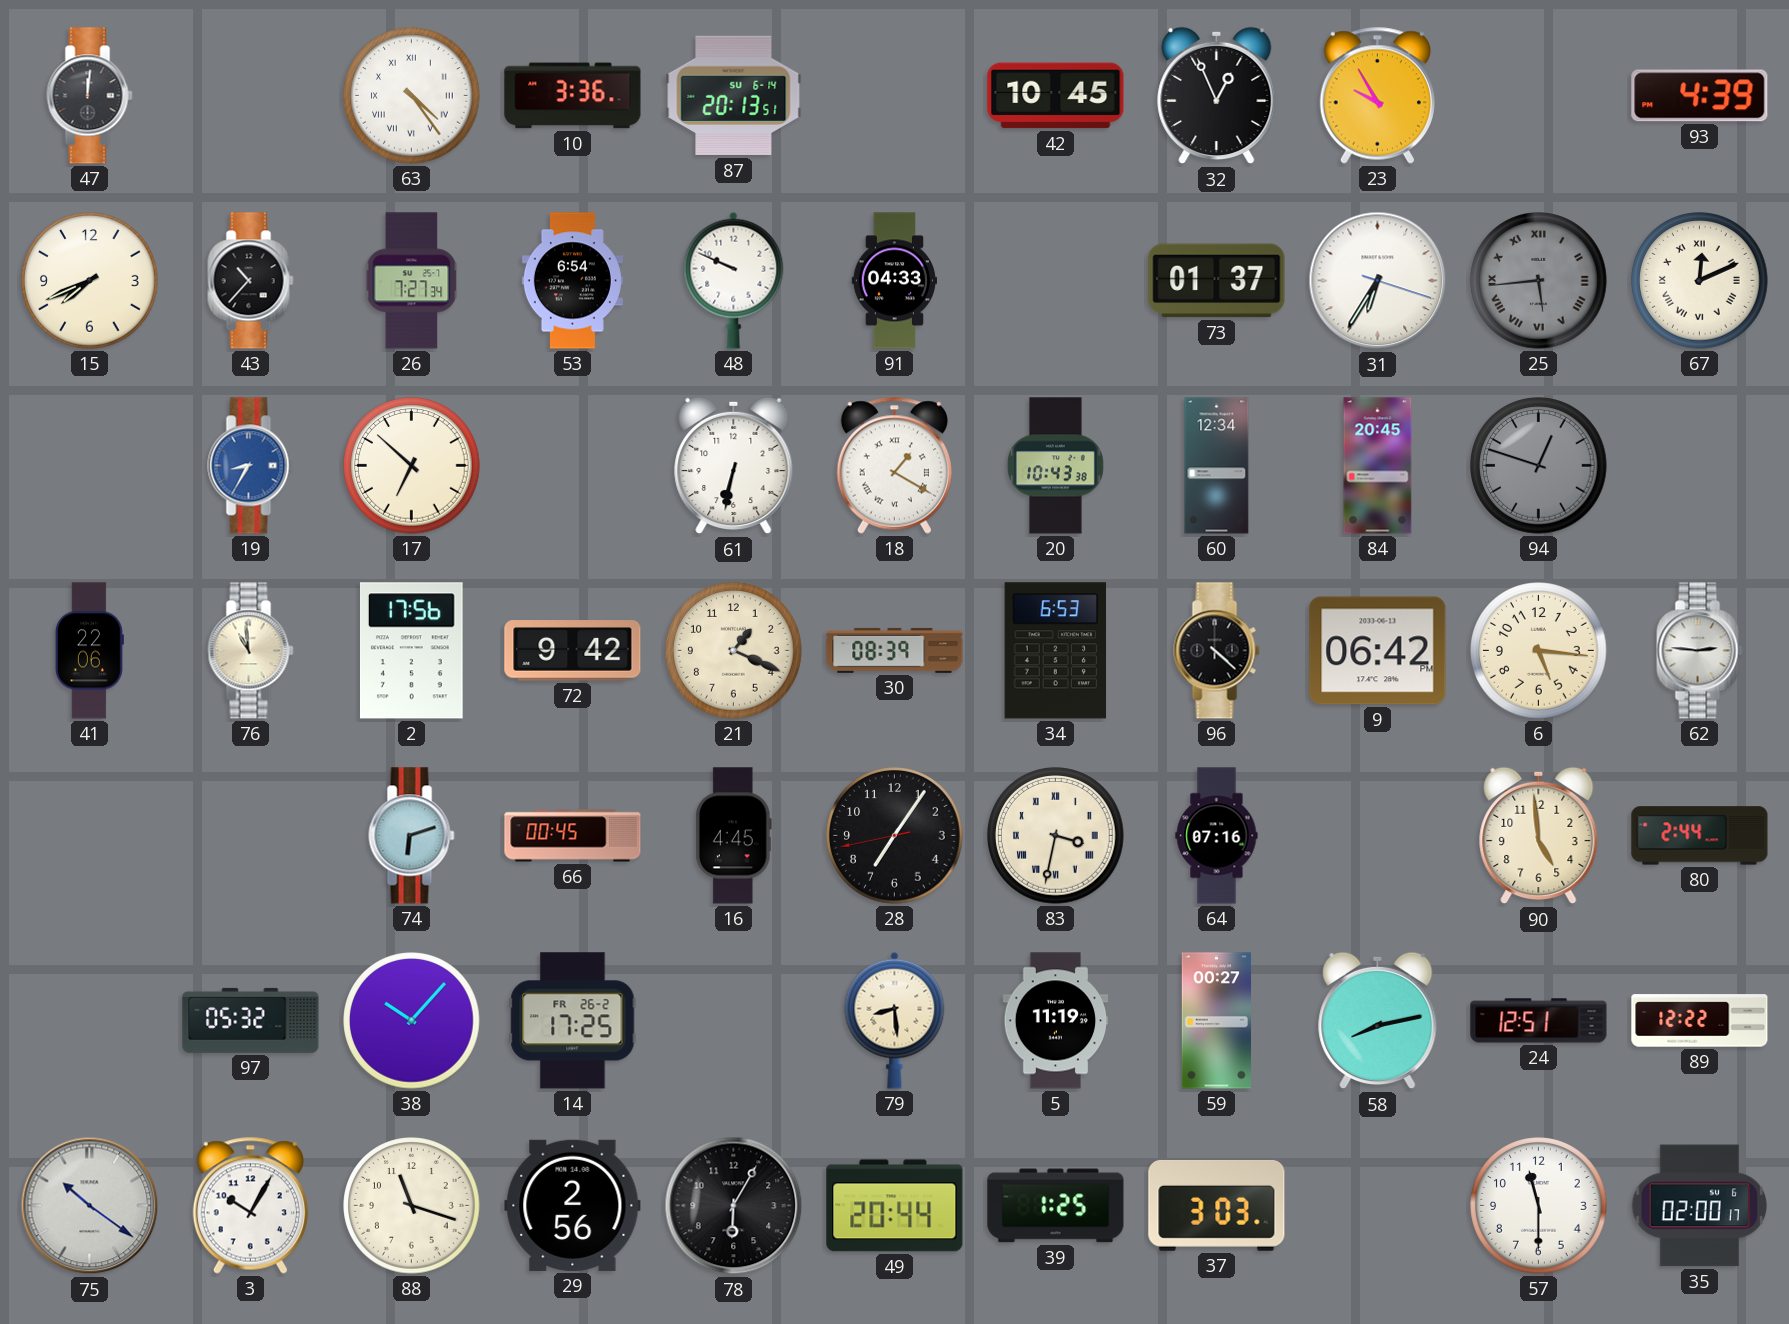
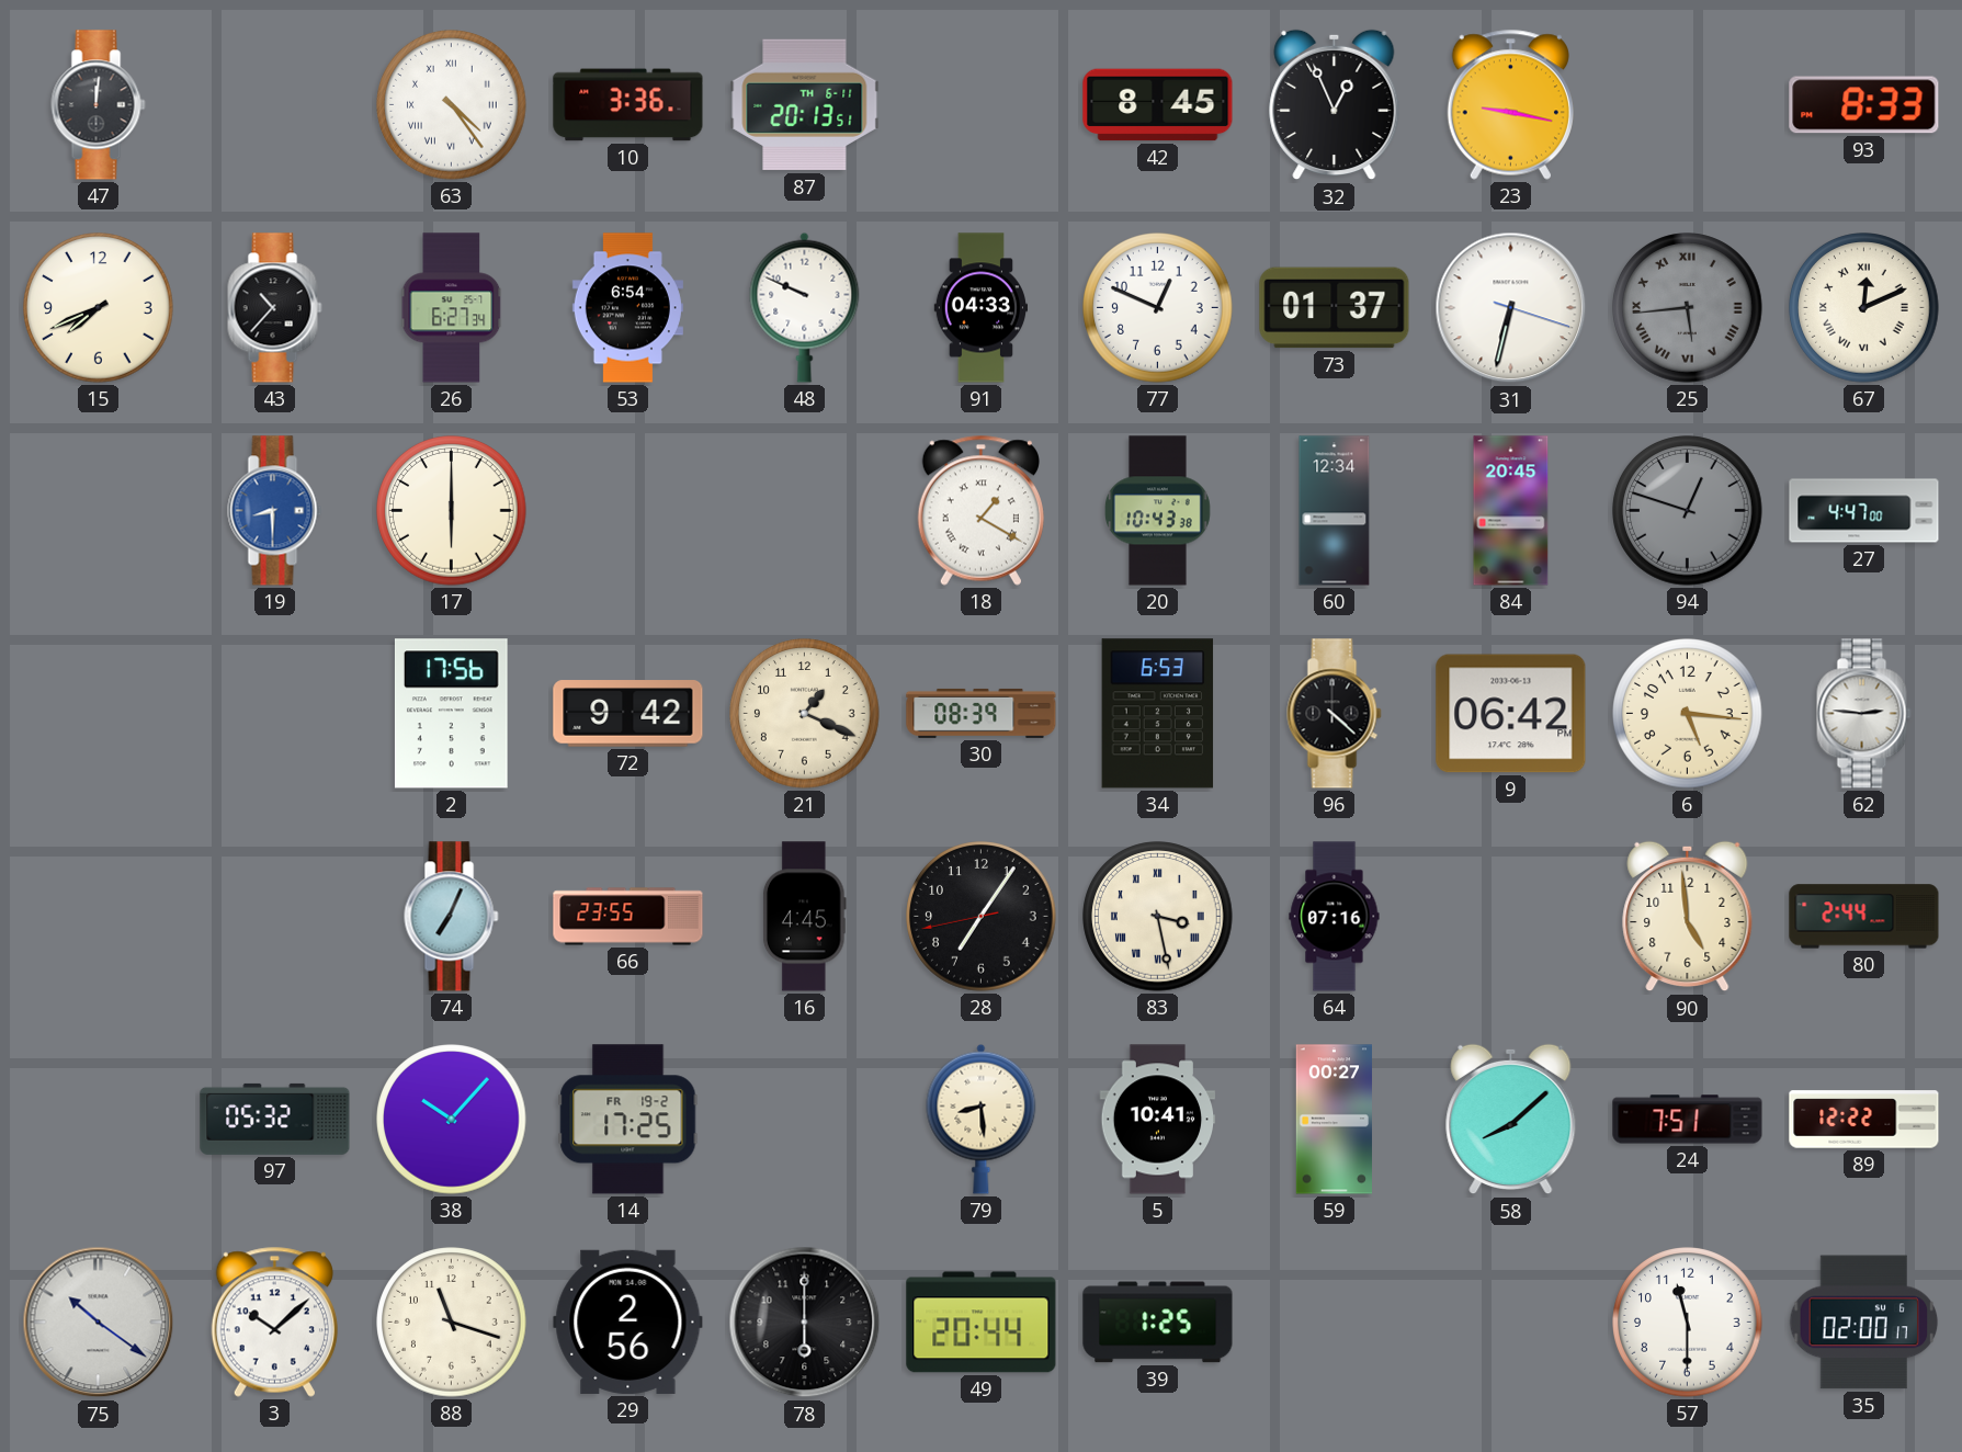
87 date: SU 6-14 -> TH 6-11 (805, 105)
42: 10:45 -> 8:45 (1158, 105)
23: 9:55 -> 9:17 (1510, 104)
93: 4:39 -> 8:33 (1864, 105)
26: 7:27 -> 6:27 (452, 308)
77: none -> 12:49 (1158, 308)
31: 6:35 -> 6:32 (1511, 308)
19: 8:35 -> 8:30 (275, 511)
17: 6:52 -> 6:00 (452, 511)
61: 6:32 -> none (734, 466)
27: none -> 4:47 (1864, 511)
41: 22:06 -> none (89, 651)
76: 10:59 -> none (251, 651)
74: 6:12 -> 7:04 (452, 917)
66: 00:45 -> 23:55 (628, 917)
83: 3:32 -> 3:28 (1158, 917)
14 date: FR 26-2 -> FR 19-2 (628, 1120)
5: 11:19 -> 10:41 (1158, 1120)
58: 8:13 -> 8:08 (1511, 1120)
24: 12:51 -> 7:51 (1688, 1120)
3: 10:05 -> 10:08 (274, 1321)
78: 6:05 -> 6:00 (805, 1323)
37: 3:03 -> none (1217, 1205)
